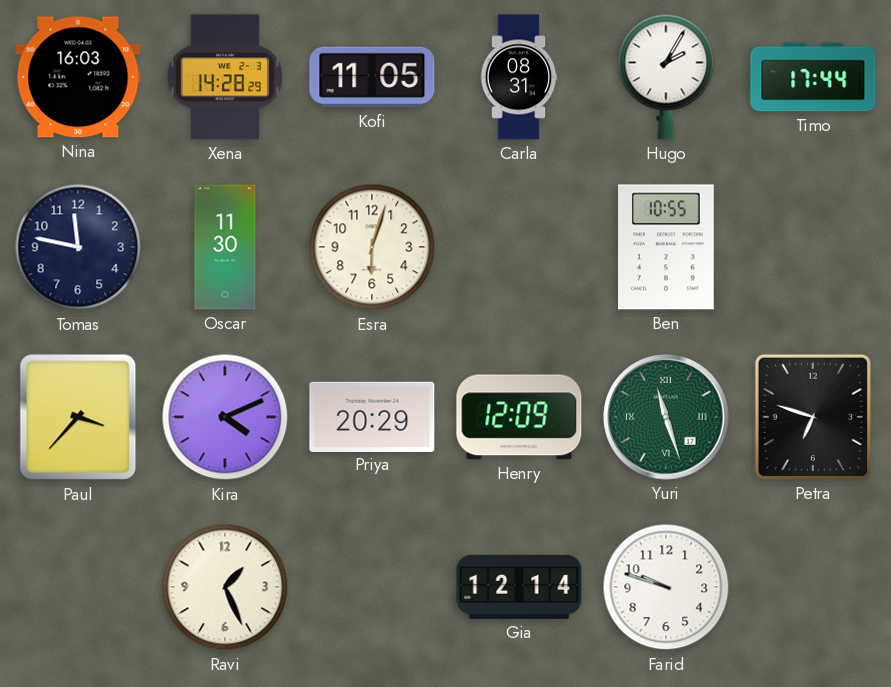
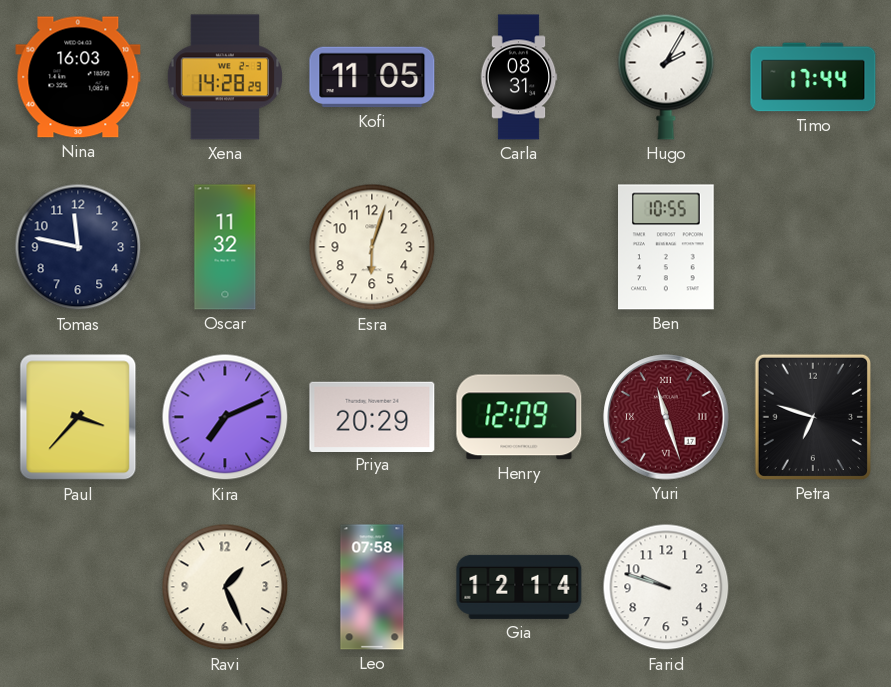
Oscar: 11:30 -> 11:32 (225, 247)
Kira: 4:11 -> 7:11 (225, 417)
Yuri dial: green -> burgundy (666, 417)
Leo: none -> 07:58 (372, 587)
